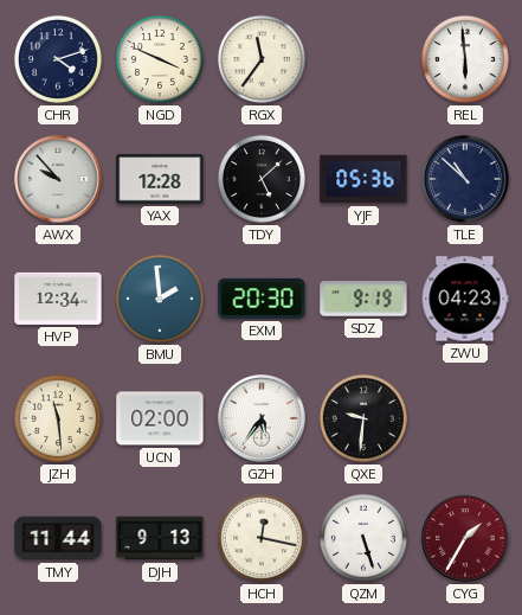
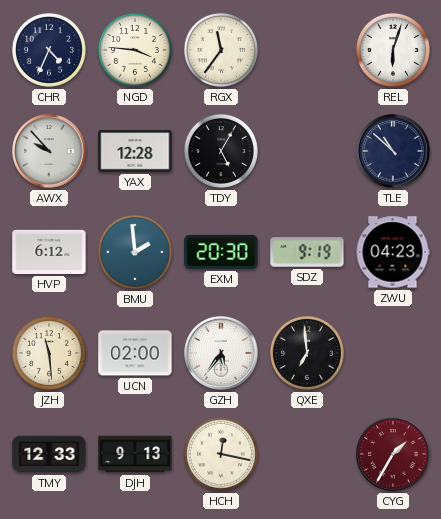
CHR: 4:12 -> 4:34 (49, 50)
NGD: 3:49 -> 3:46 (135, 50)
REL: 5:59 -> 6:03 (393, 50)
TDY: 5:08 -> 5:05 (221, 151)
YJF: 05:36 -> none (363, 179)
HVP: 12:34 -> 6:12 (49, 252)
QXE: 9:31 -> 6:59 (307, 353)
TMY: 11:44 -> 12:33 (49, 454)
QZM: 5:27 -> none (363, 538)
